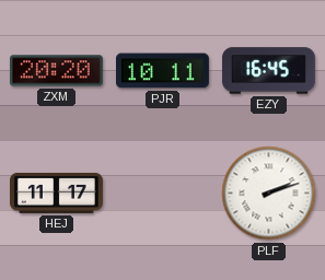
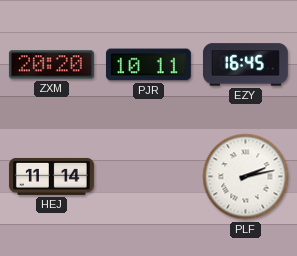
HEJ: 11:17 -> 11:14 (51, 176)
PLF: 2:12 -> 2:13 (246, 177)
